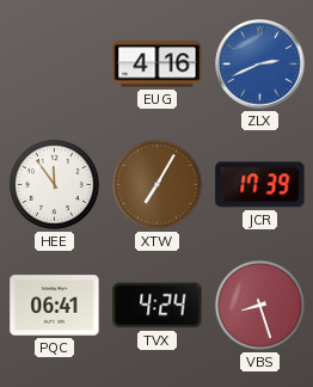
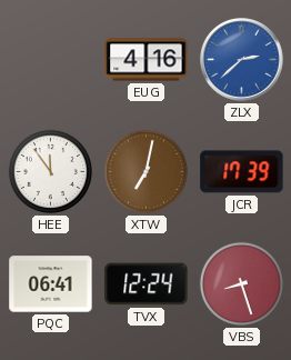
ZLX: 2:41 -> 2:38 (242, 60)
XTW: 7:05 -> 7:02 (145, 171)
TVX: 4:24 -> 12:24 (147, 284)
